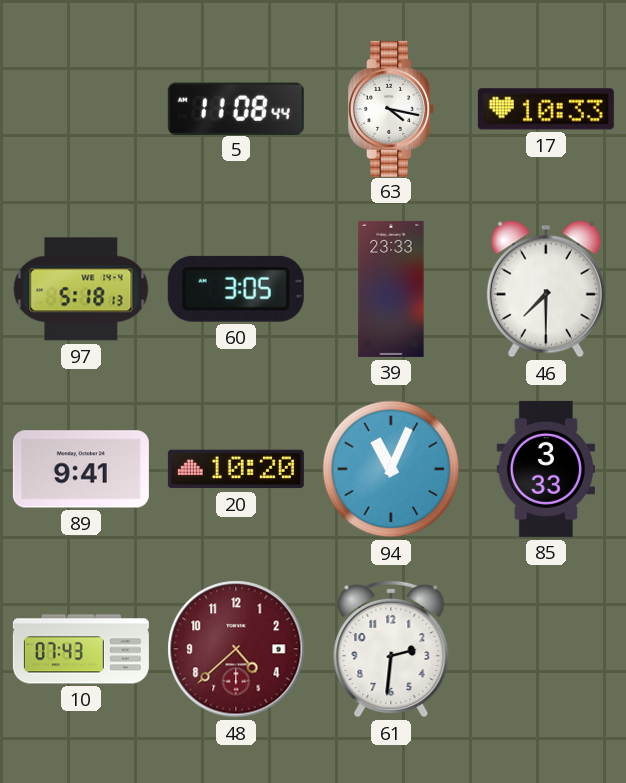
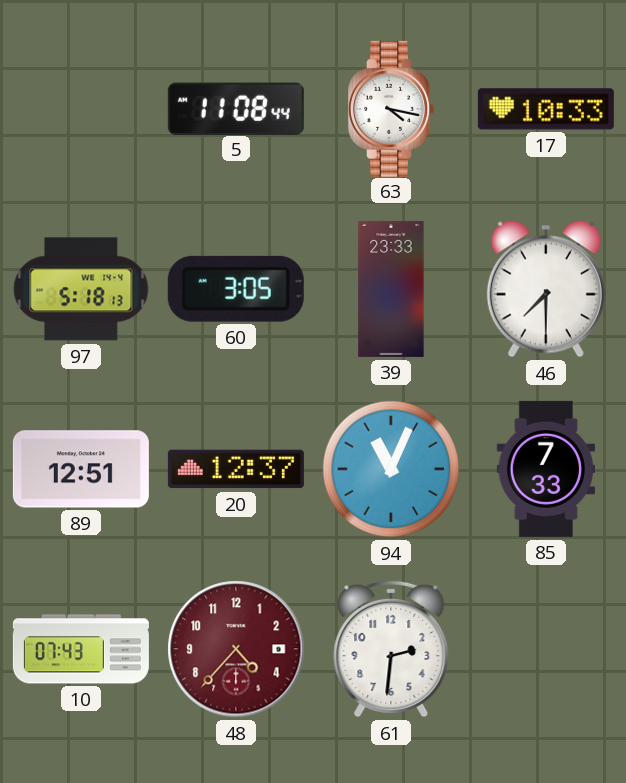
89: 9:41 -> 12:51 (81, 469)
20: 10:20 -> 12:37 (236, 469)
85: 3:33 -> 7:33 (545, 469)
48: 4:38 -> 4:37 (236, 649)
